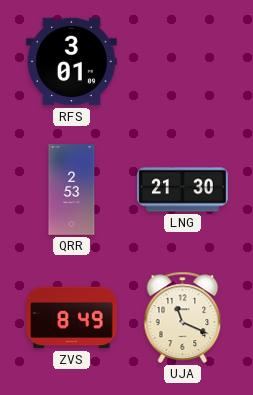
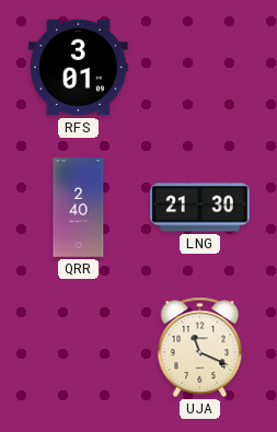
QRR: 2:53 -> 2:40 (79, 208)
ZVS: 8:49 -> none (72, 318)
